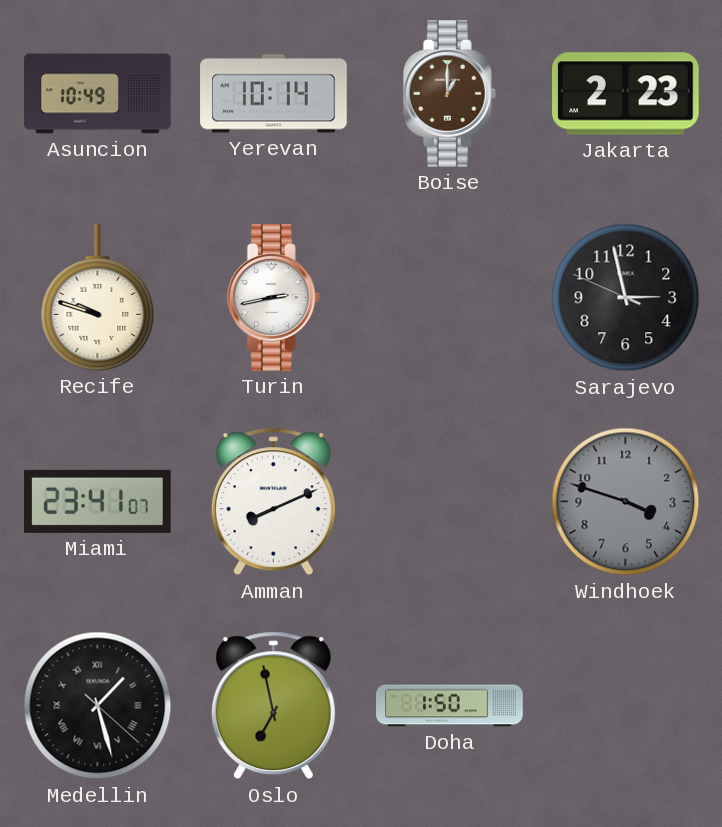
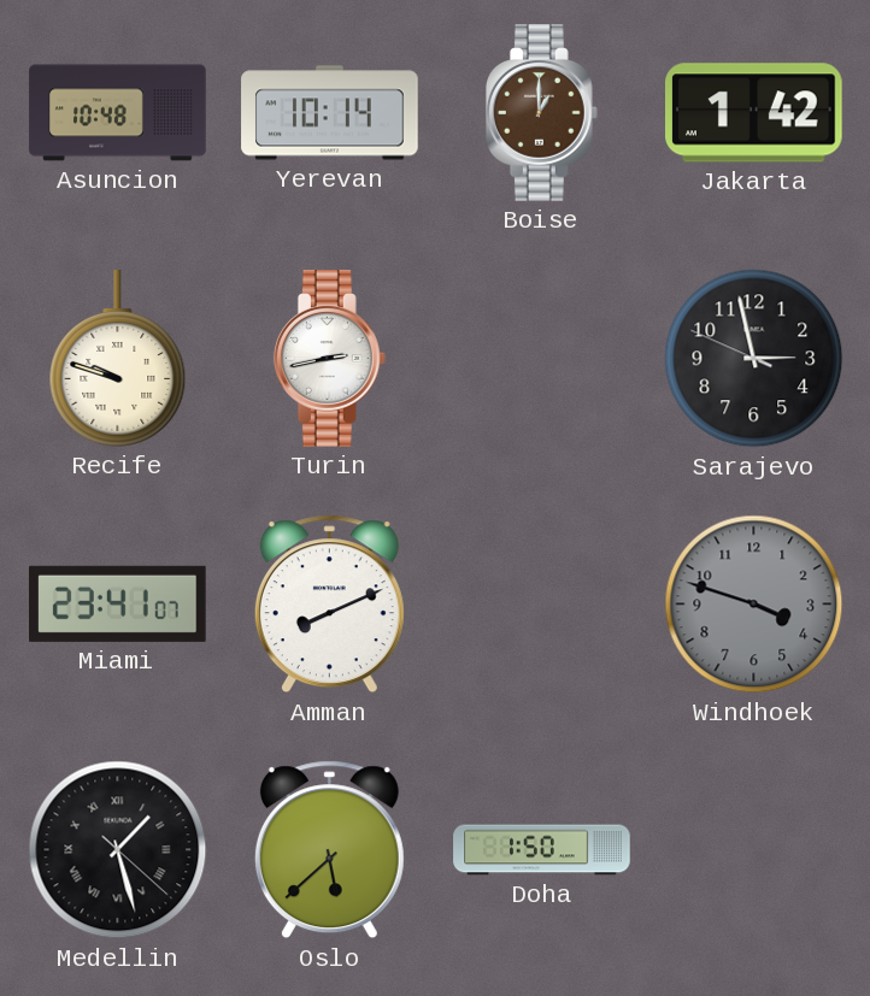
Asuncion: 10:49 -> 10:48 (118, 113)
Jakarta: 2:23 -> 1:42 (754, 113)
Oslo: 6:58 -> 5:38 (329, 850)
